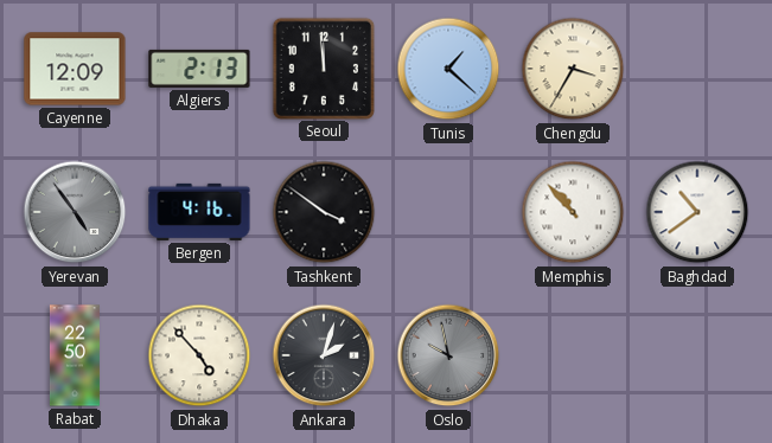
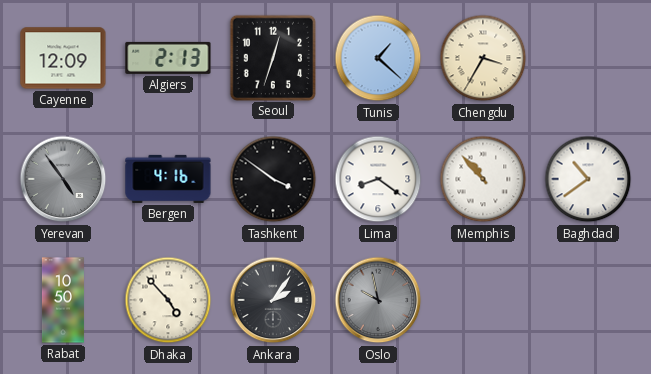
Seoul: 11:59 -> 12:33 (272, 57)
Lima: none -> 8:21 (378, 179)
Rabat: 22:50 -> 10:50 (63, 300)
Ankara: 2:03 -> 2:06 (273, 300)
